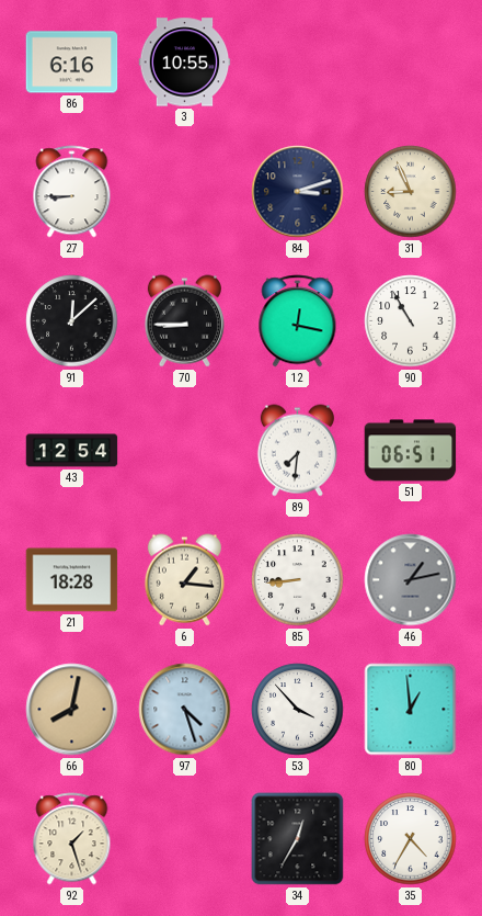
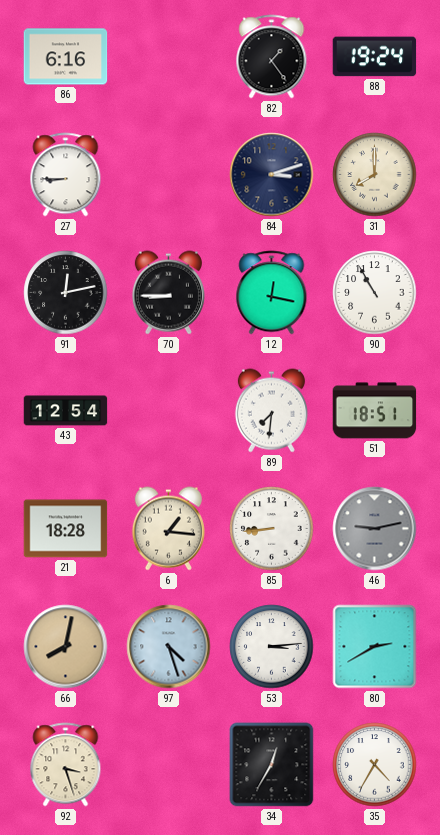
3: 10:55 -> none (185, 63)
82: none -> 1:24 (272, 57)
88: none -> 19:24 (375, 57)
31: 8:56 -> 8:00 (375, 175)
91: 12:08 -> 12:13 (66, 293)
51: 06:51 -> 18:51 (375, 411)
46: 1:13 -> 9:13 (375, 529)
53: 3:53 -> 3:14 (272, 647)
80: 12:59 -> 2:40 (375, 647)
92: 1:27 -> 3:27 (66, 765)
